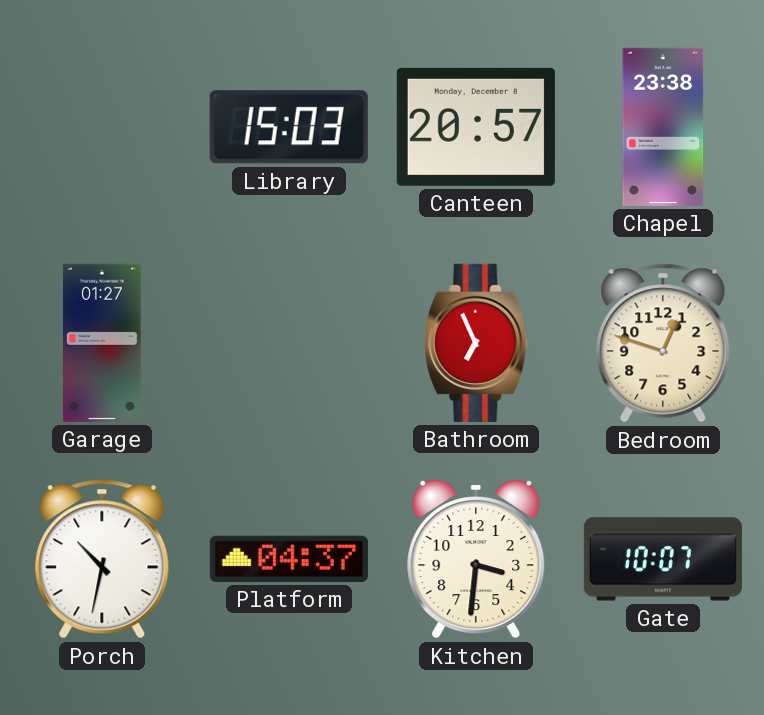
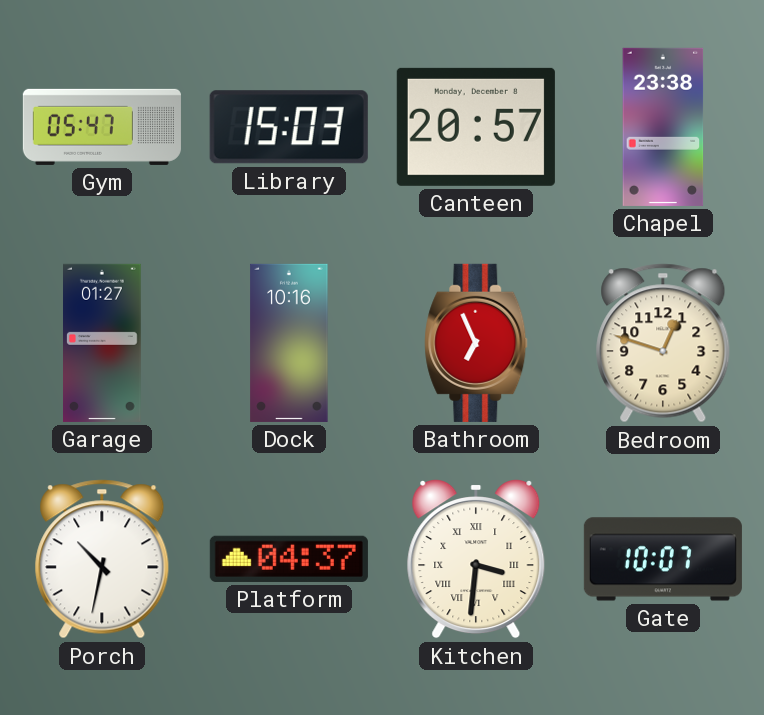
Gym: none -> 05:47 (102, 127)
Dock: none -> 10:16 (289, 343)
Kitchen numerals: Arabic -> Roman (476, 560)
